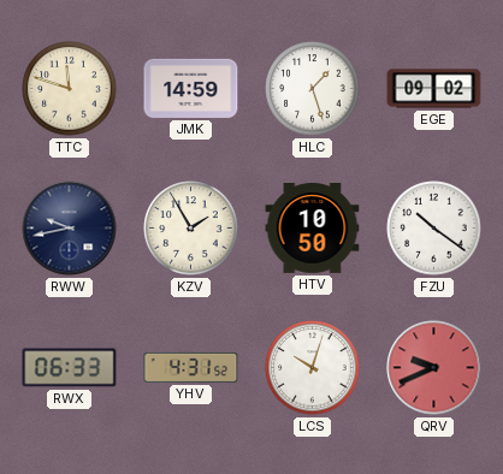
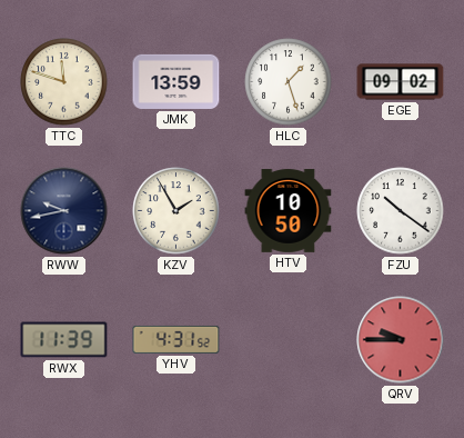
JMK: 14:59 -> 13:59 (176, 81)
RWX: 06:33 -> 11:39 (64, 340)
LCS: 10:03 -> none (313, 368)
QRV: 9:41 -> 9:45 (401, 340)
